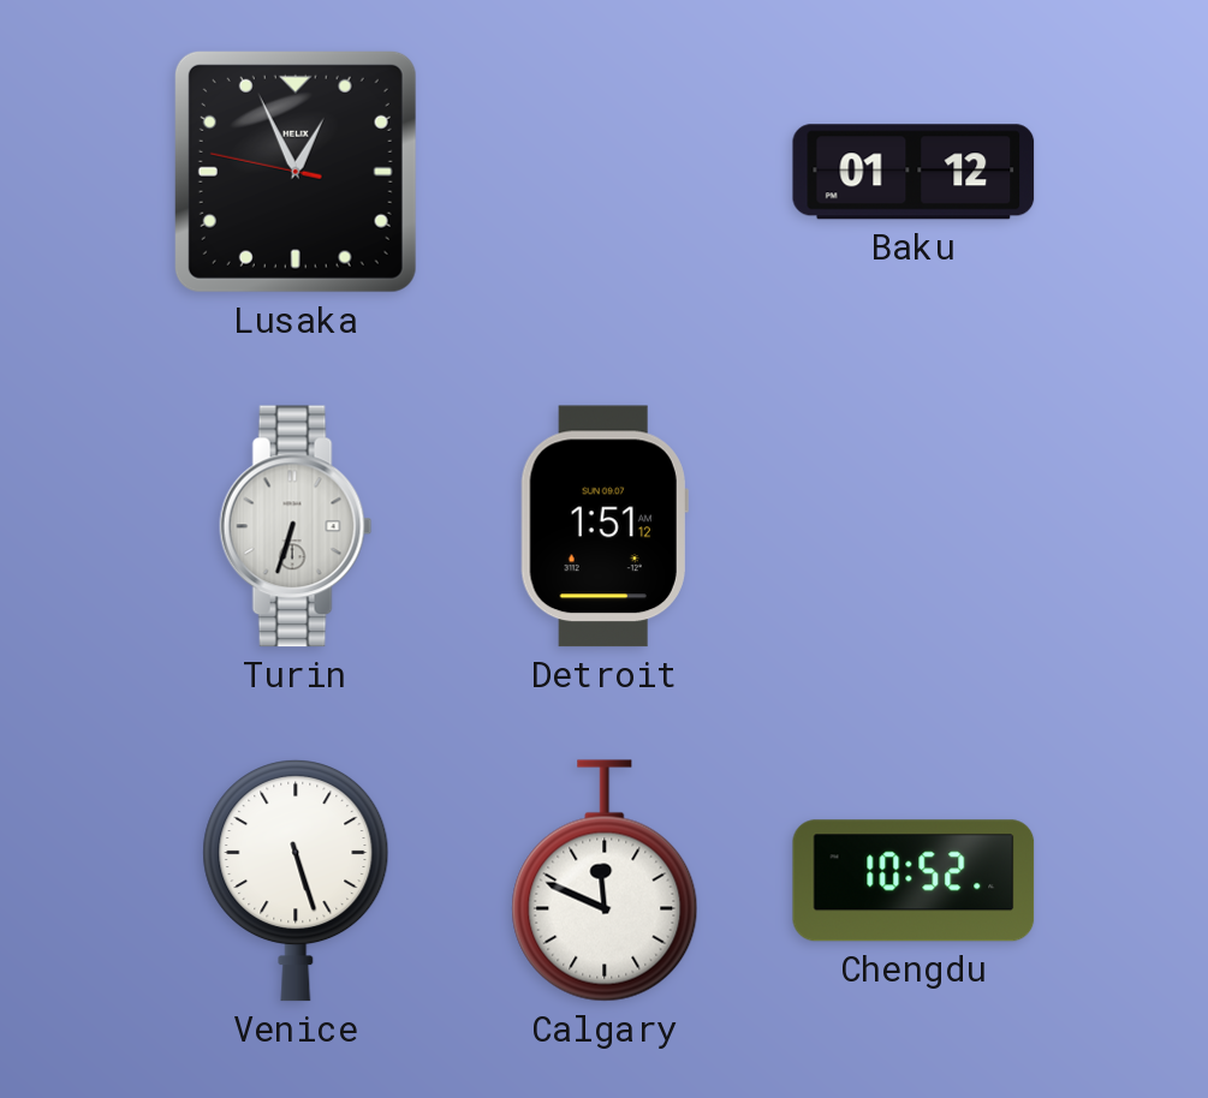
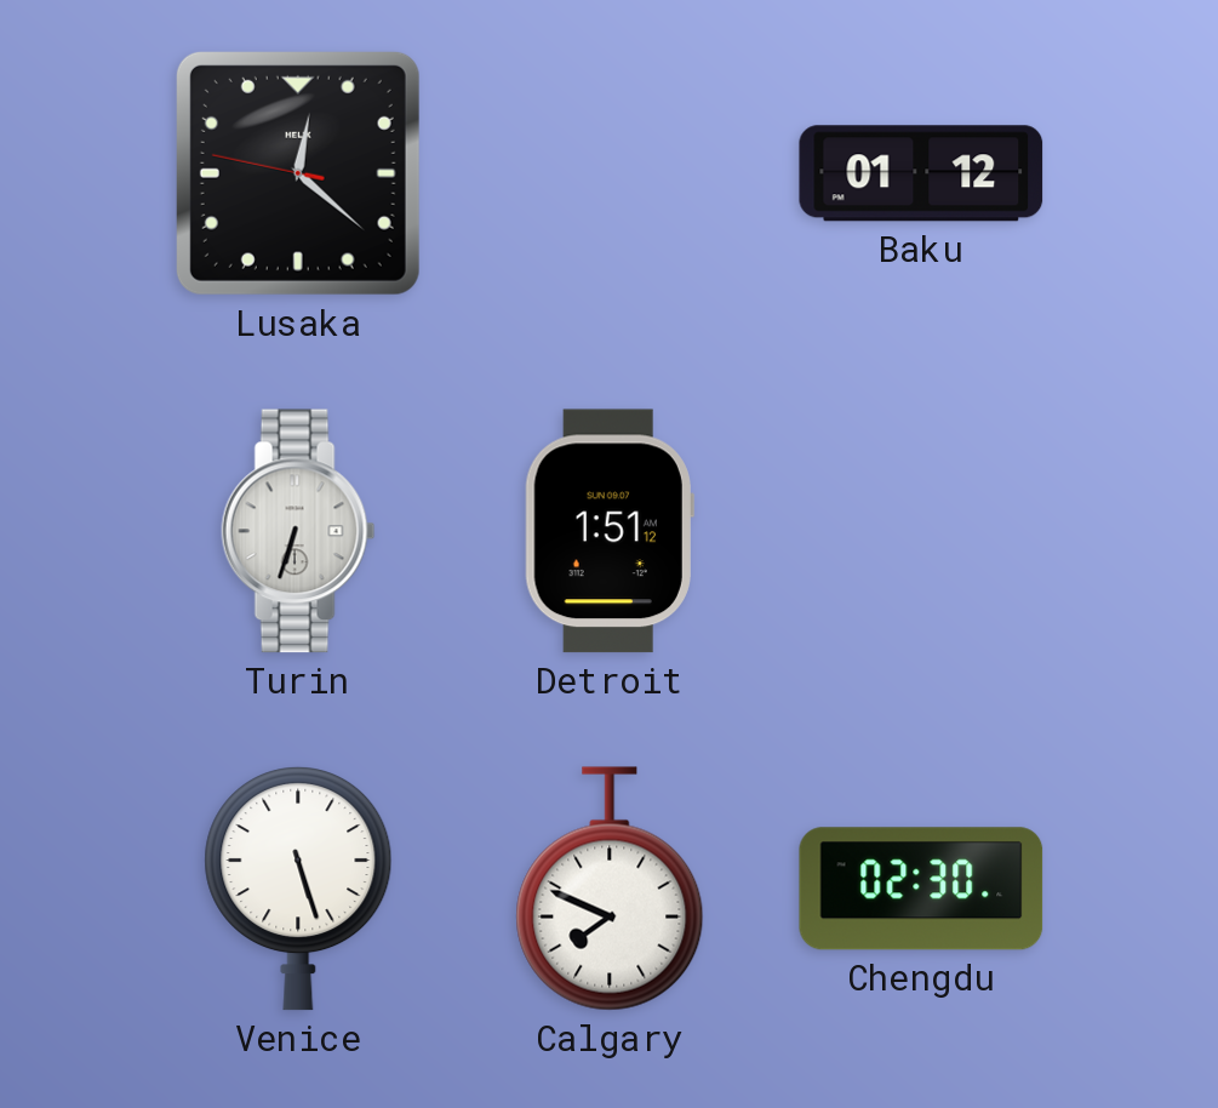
Lusaka: 12:55 -> 12:21 (298, 173)
Calgary: 11:49 -> 7:49 (610, 889)
Chengdu: 10:52 -> 02:30 (921, 889)
